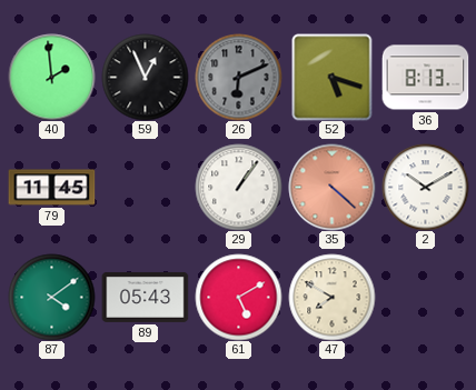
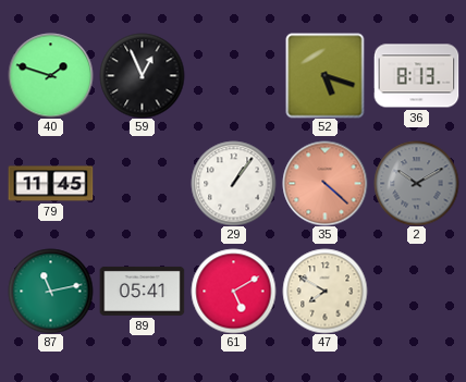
40: 1:59 -> 1:48 (50, 75)
26: 6:11 -> none (238, 77)
2 dial: white -> grey (416, 183)
87: 4:09 -> 11:13 (50, 291)
89: 05:43 -> 05:41 (142, 291)
